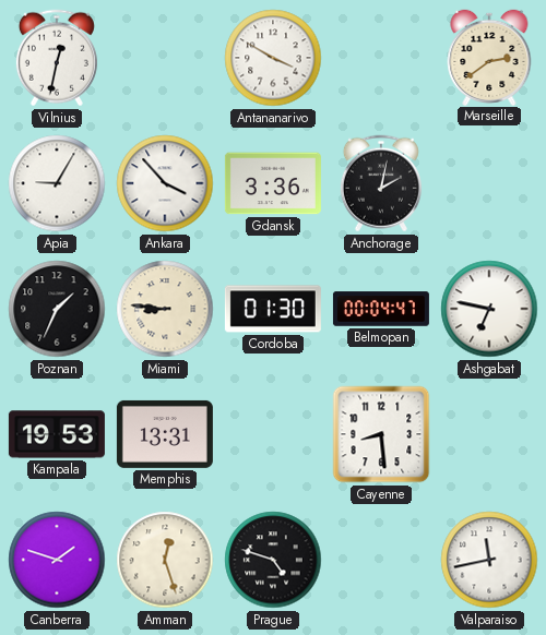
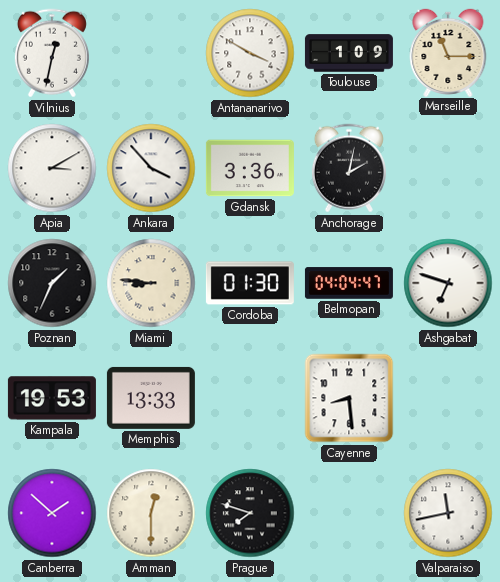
Toulouse: none -> 1:09 (349, 53)
Marseille: 2:39 -> 11:15 (448, 52)
Apia: 9:05 -> 3:10 (52, 168)
Belmopan: 00:04 -> 04:04 (349, 283)
Ashgabat: 6:47 -> 6:48 (448, 283)
Memphis: 13:31 -> 13:33 (151, 398)
Canberra: 1:48 -> 1:52 (52, 513)
Amman: 12:27 -> 12:30 (151, 513)
Prague: 4:48 -> 7:48 (250, 513)
